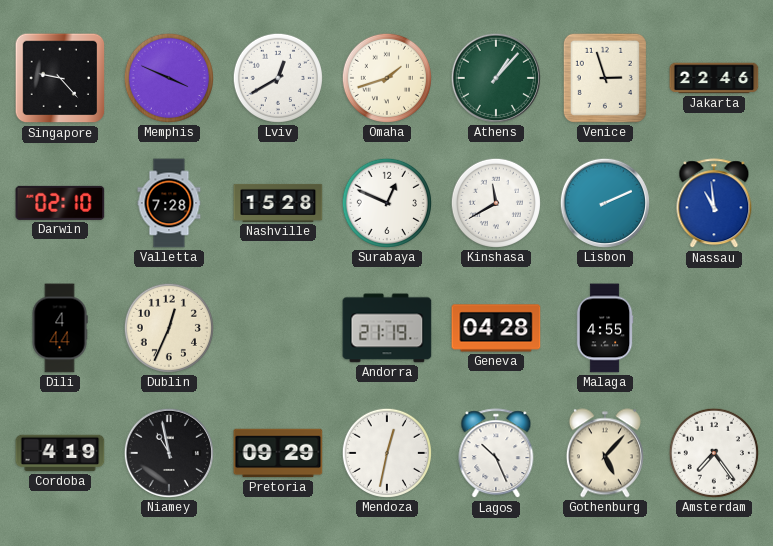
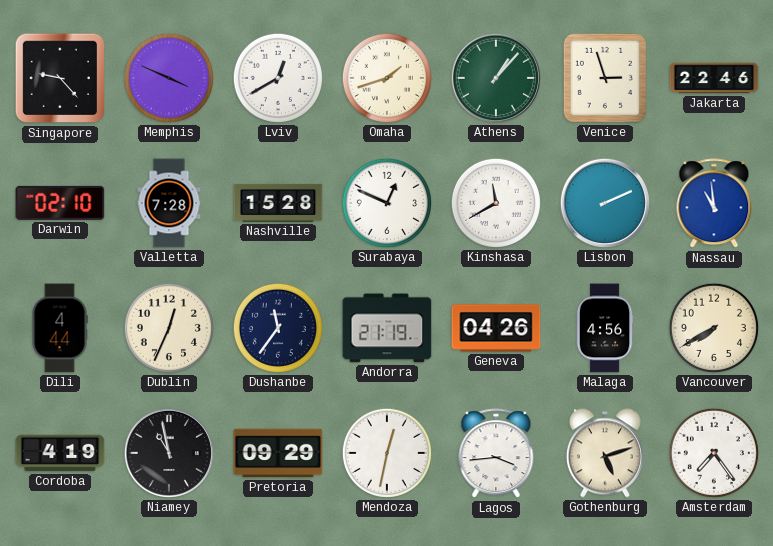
Dushanbe: none -> 11:36 (278, 328)
Geneva: 04:28 -> 04:26 (496, 328)
Malaga: 4:55 -> 4:56 (605, 328)
Vancouver: none -> 7:40 (714, 328)
Lagos: 10:26 -> 3:44 (496, 454)
Gothenburg: 5:07 -> 5:12 (605, 453)
